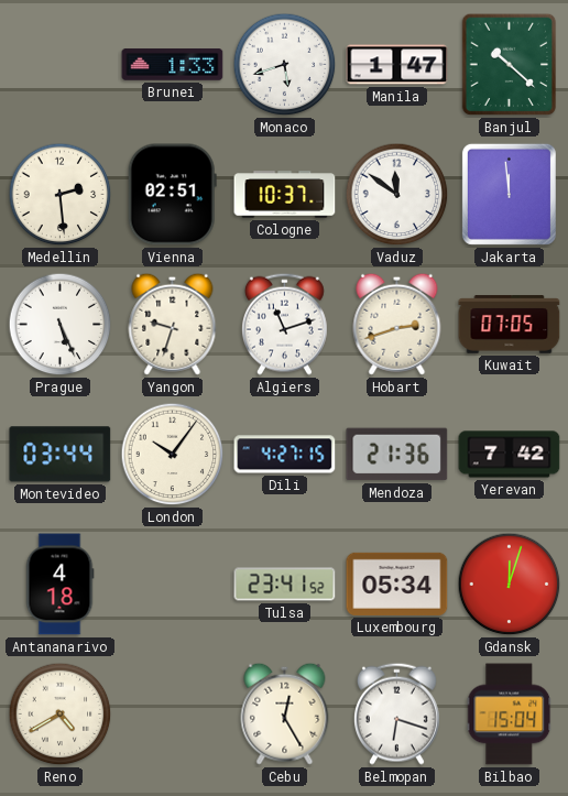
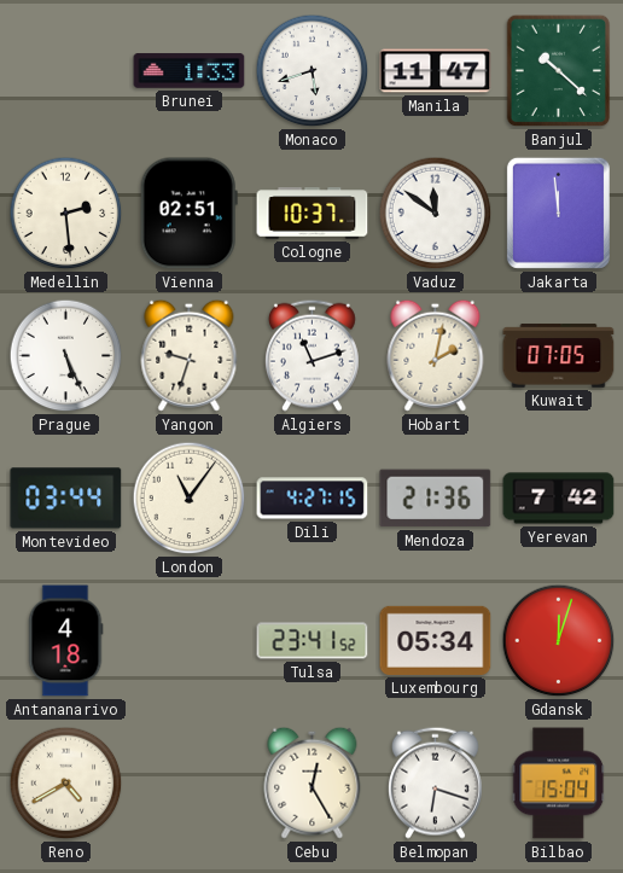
Manila: 1:47 -> 11:47 (436, 71)
Hobart: 2:42 -> 2:02 (436, 355)
London: 10:06 -> 11:06 (190, 499)
